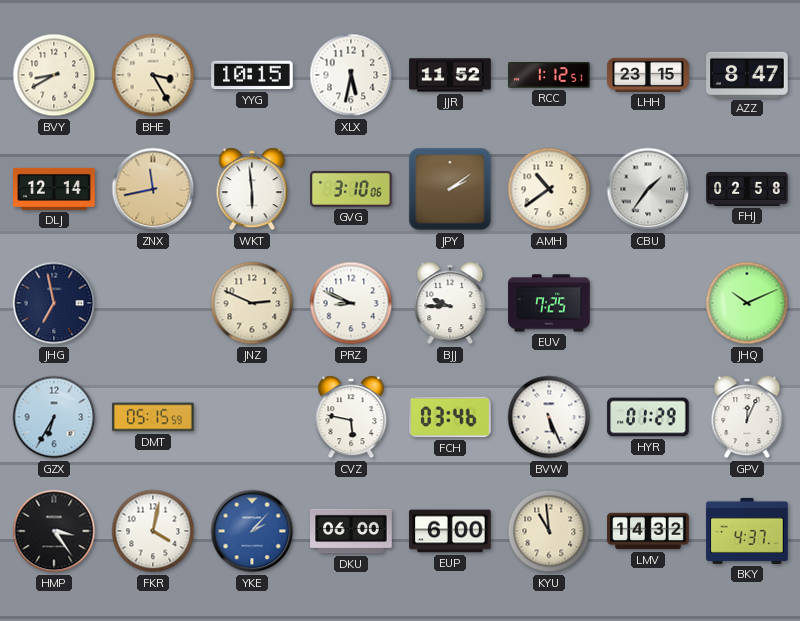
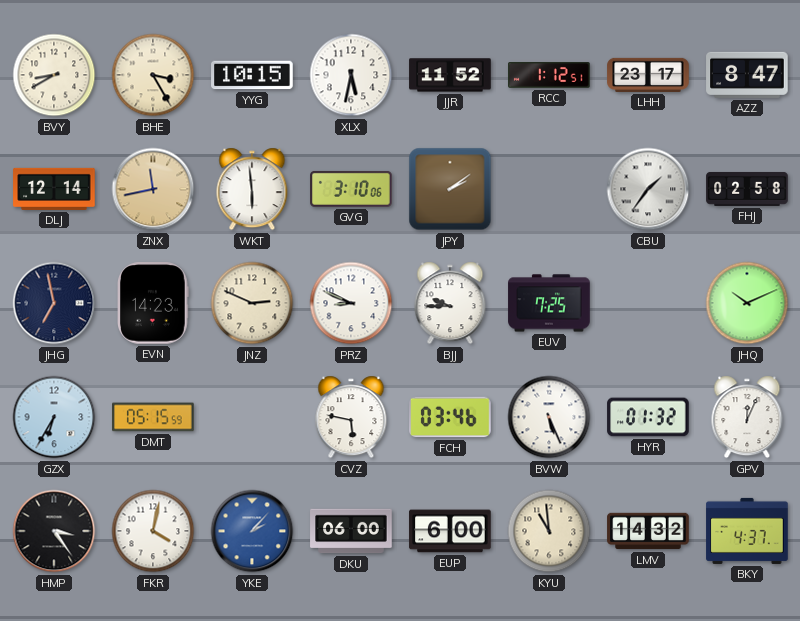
LHH: 23:15 -> 23:17 (648, 75)
AMH: 10:39 -> none (549, 189)
EVN: none -> 14:23 (154, 303)
HYR: 01:29 -> 01:32 (648, 417)
